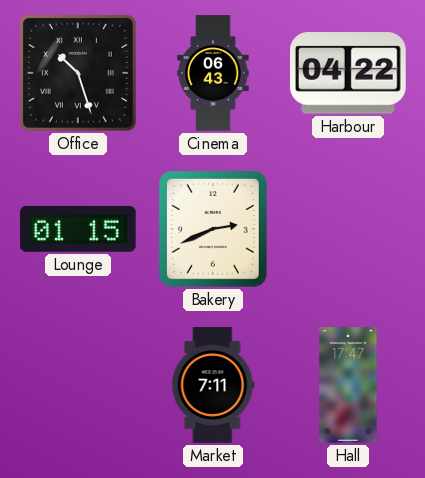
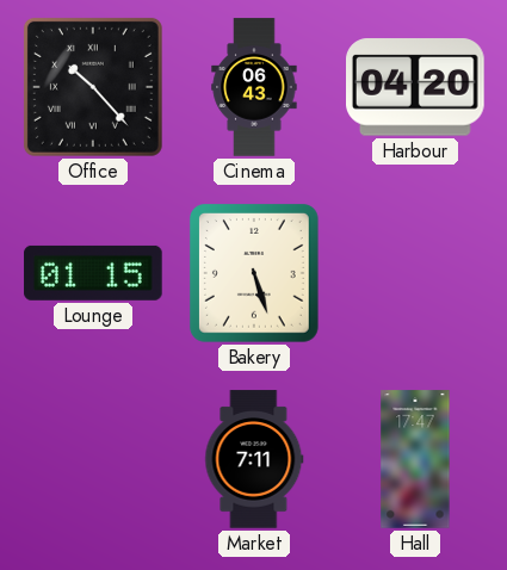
Office: 10:27 -> 10:23 (93, 87)
Harbour: 04:22 -> 04:20 (416, 87)
Bakery: 2:41 -> 5:27 (254, 274)
